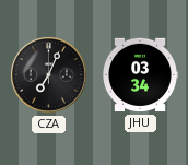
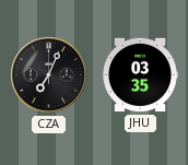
JHU: 03:34 -> 03:35 (140, 75)
